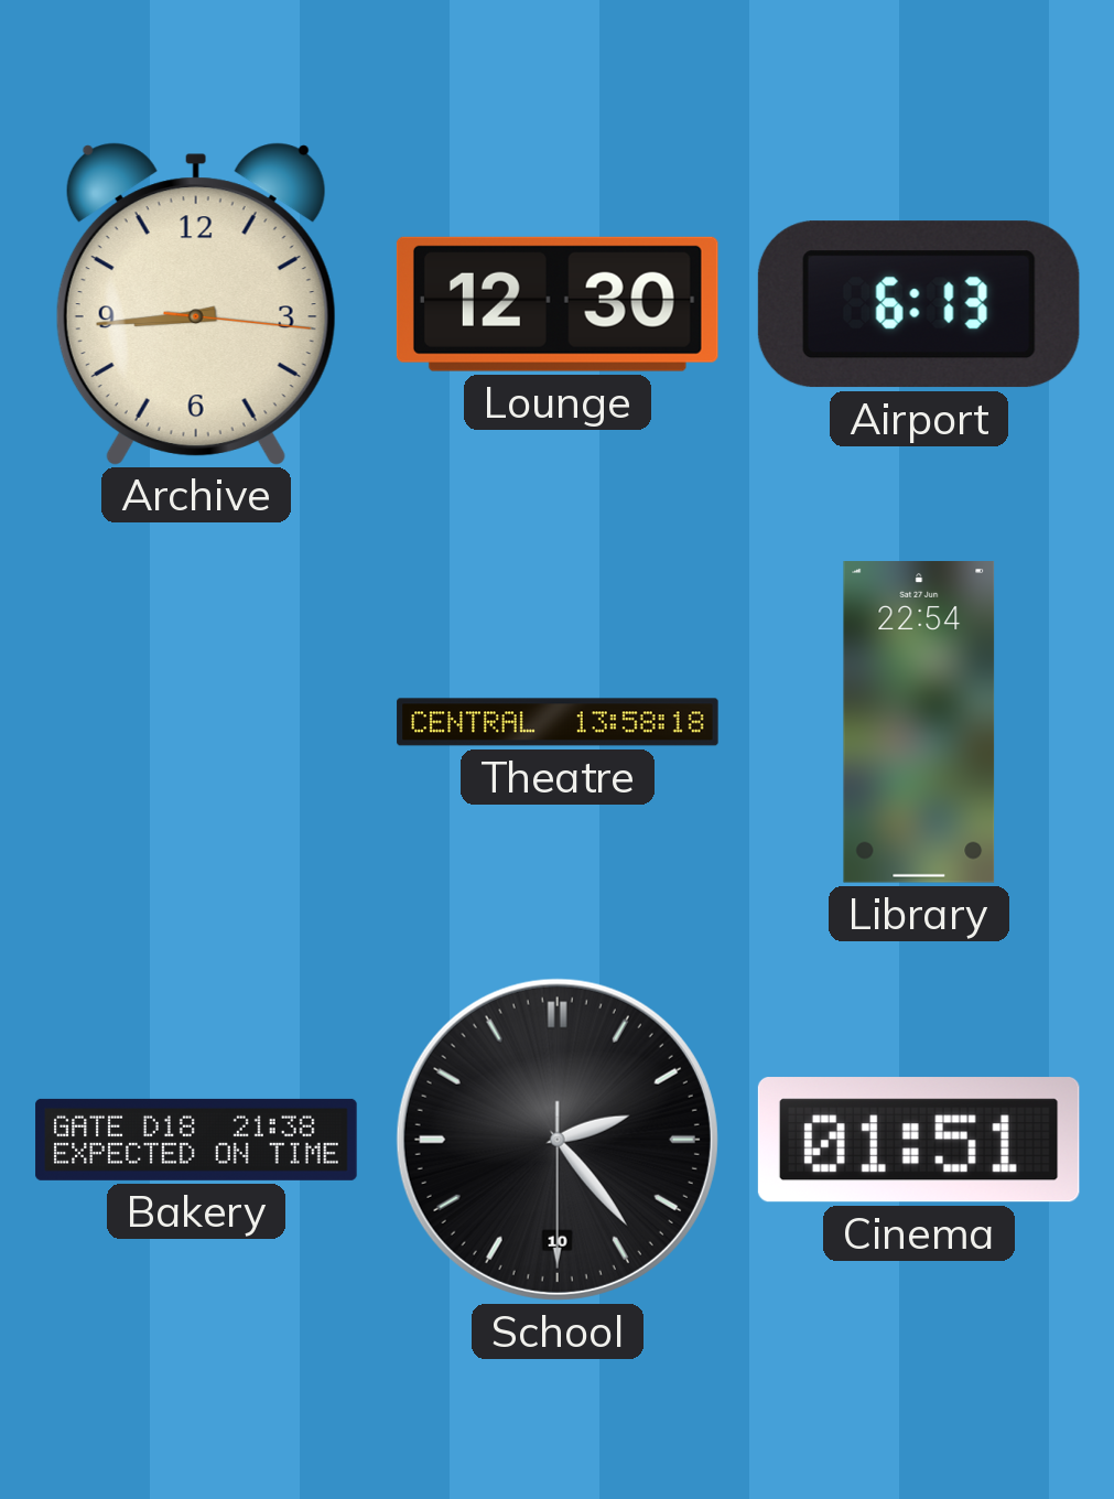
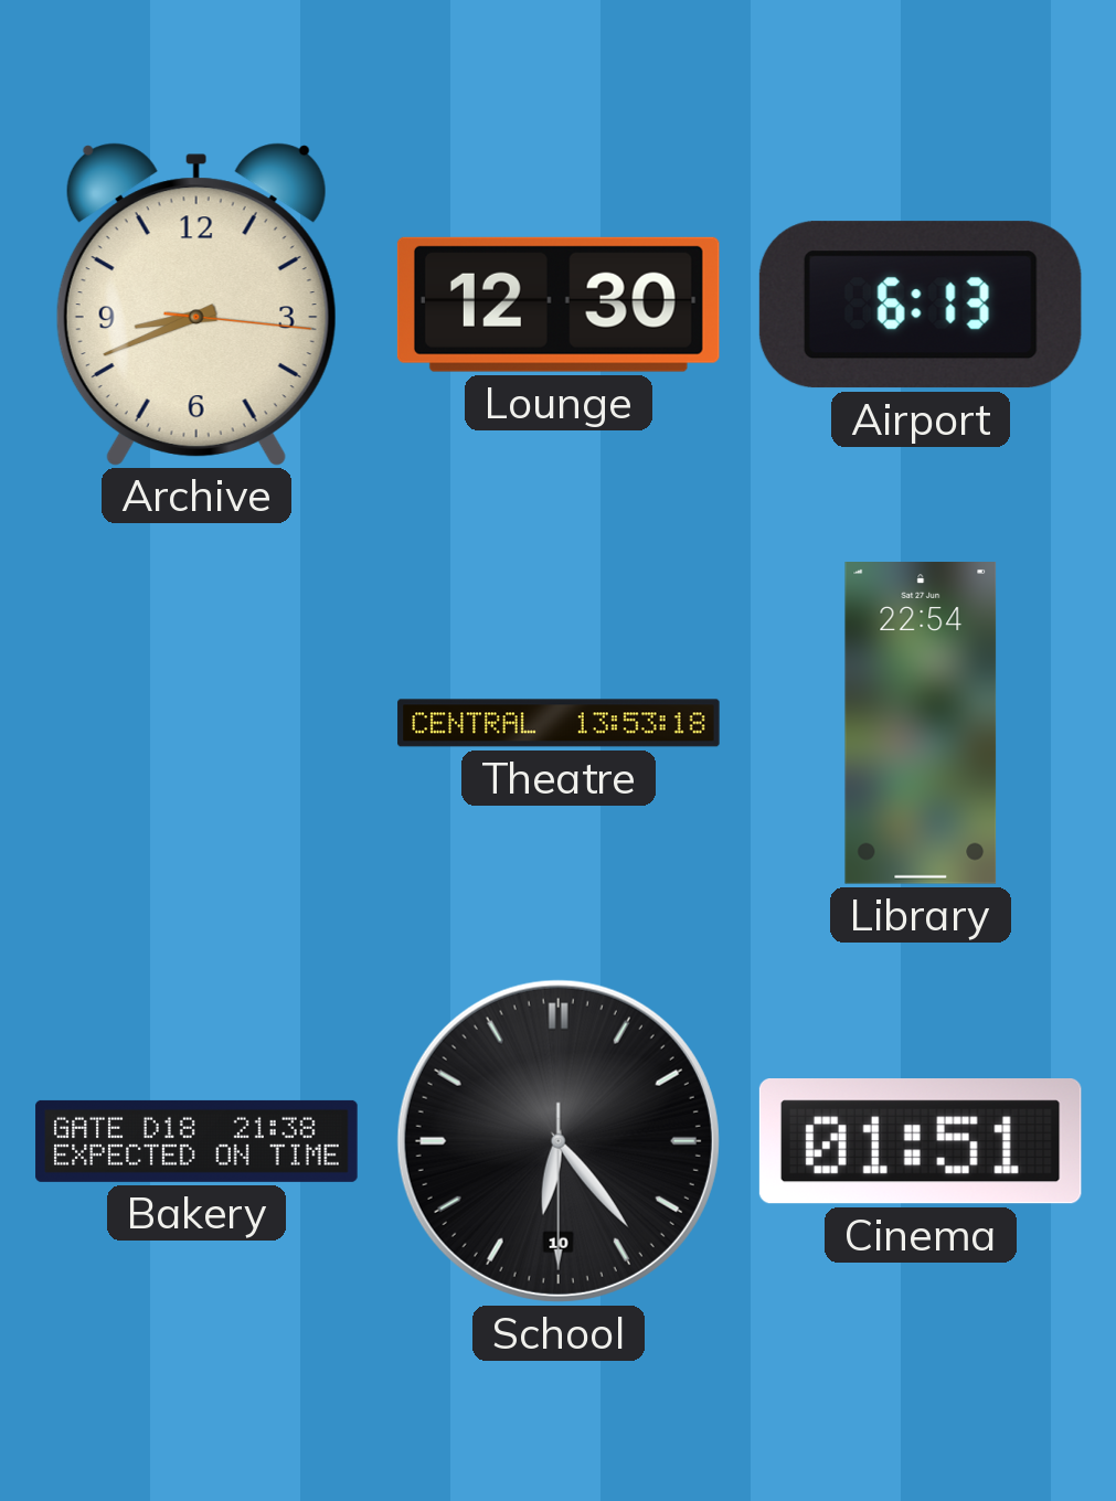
Archive: 8:44 -> 8:41 (196, 304)
Theatre: 13:58 -> 13:53 (559, 723)
School: 2:23 -> 6:23 (559, 1141)
